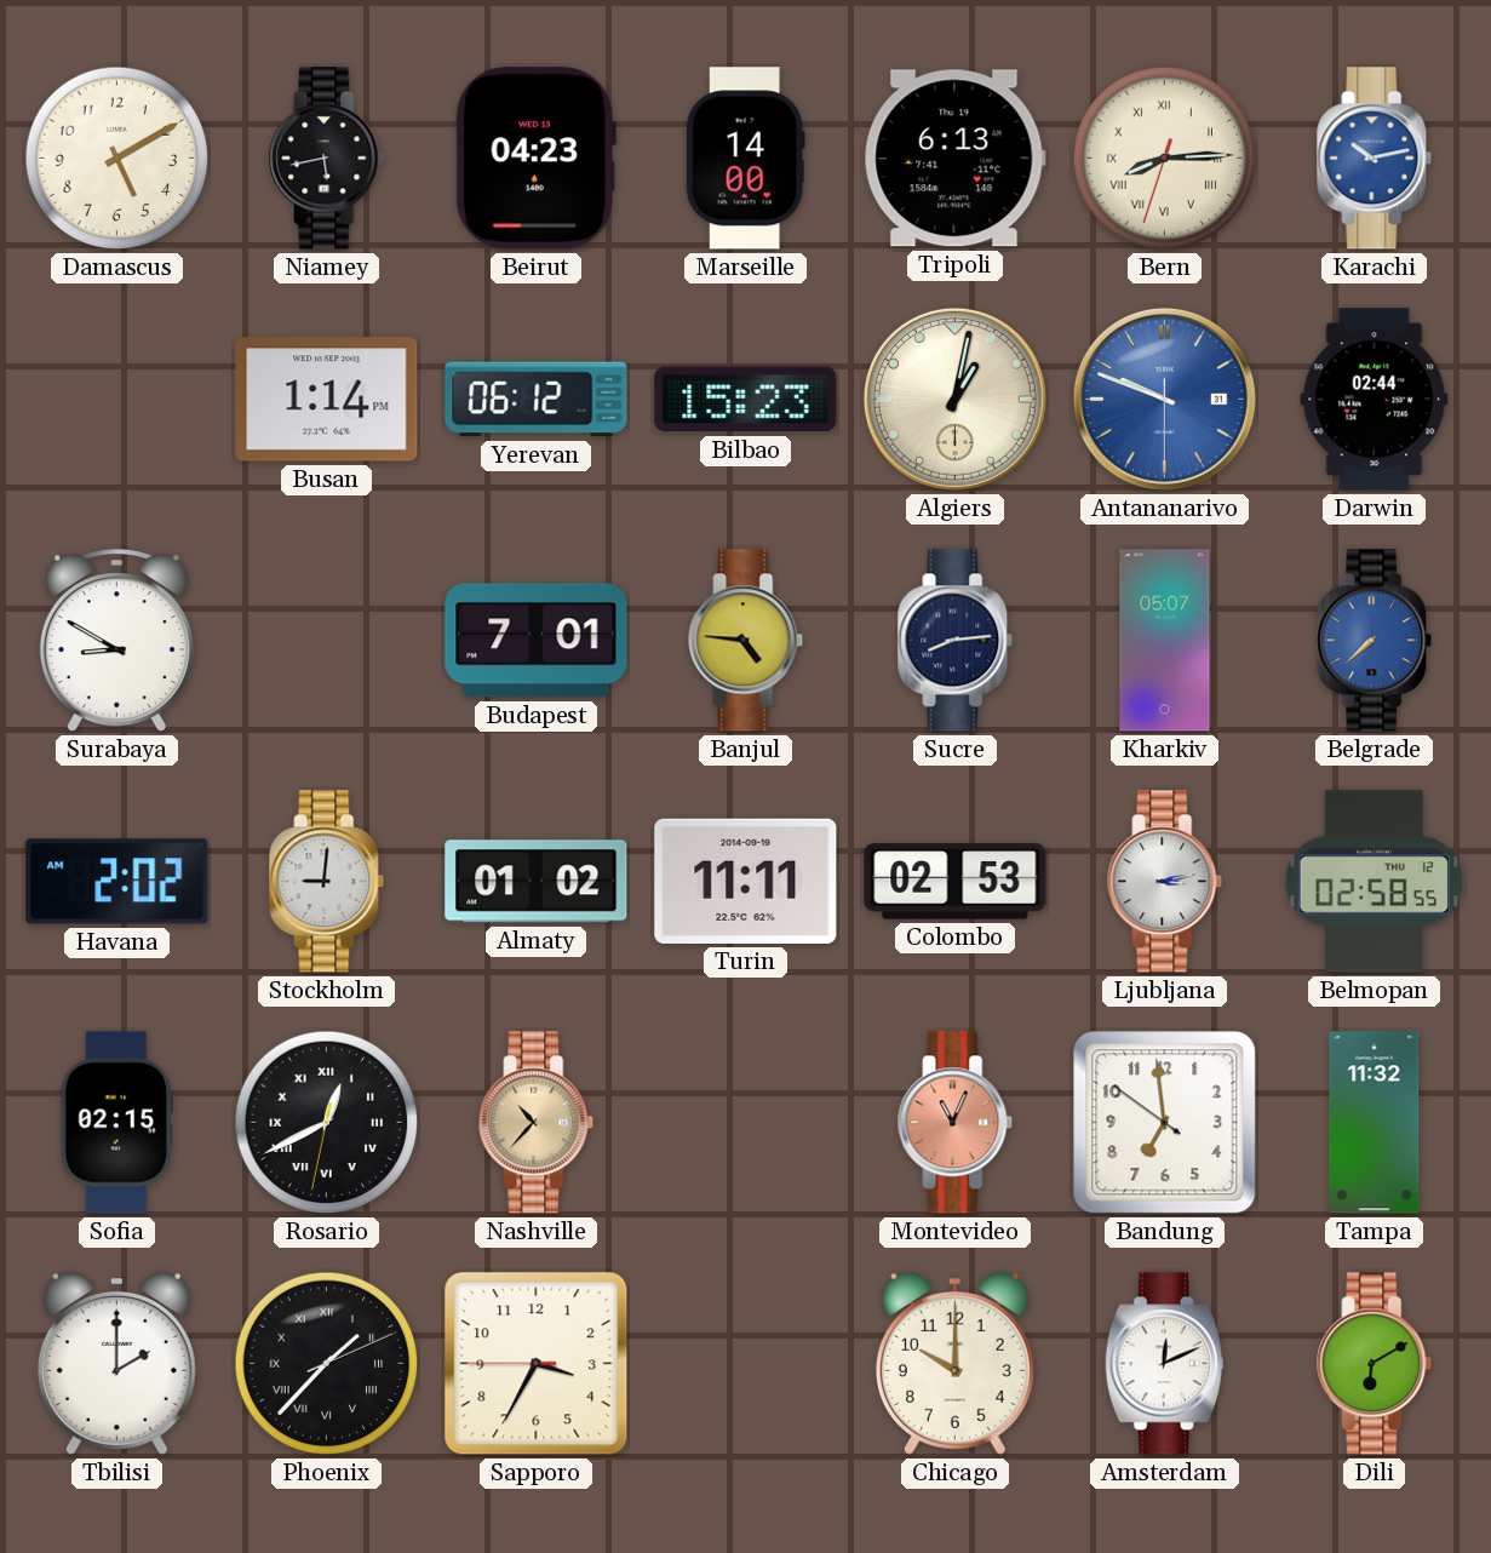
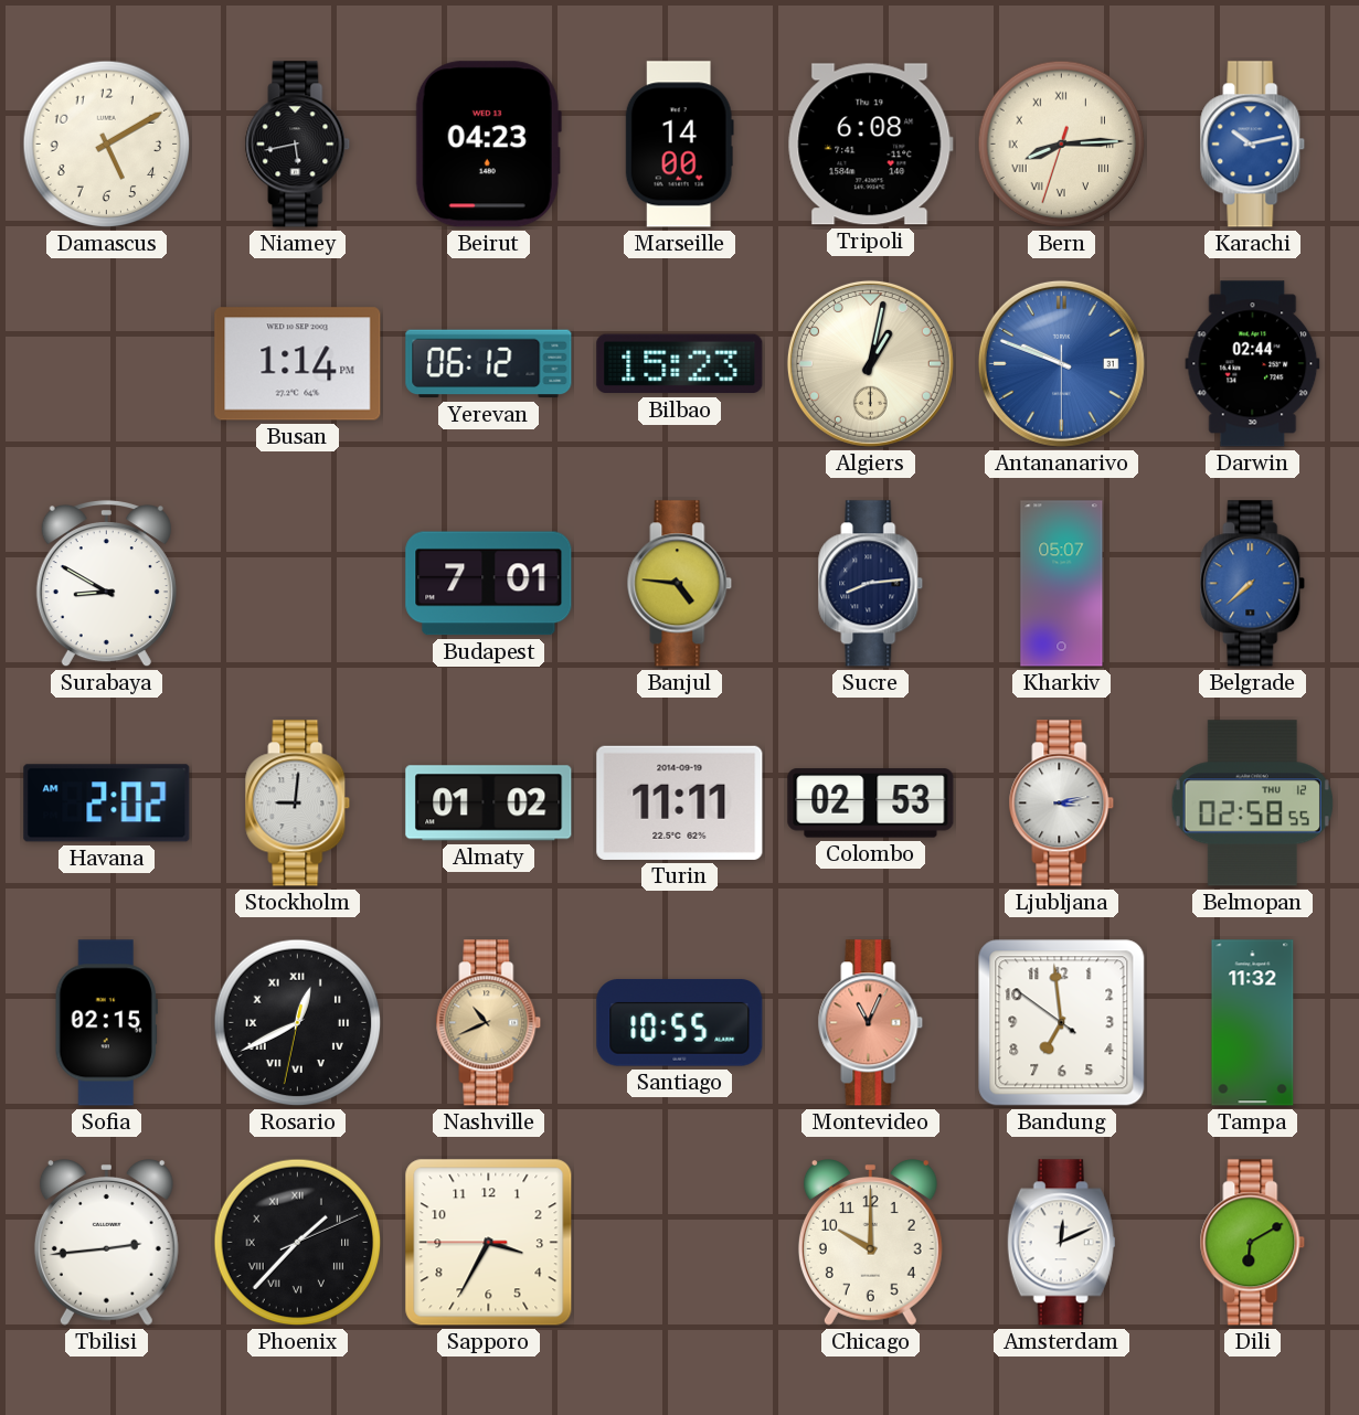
Tripoli: 6:13 -> 6:08 (870, 145)
Nashville: 10:37 -> 10:41 (489, 1023)
Santiago: none -> 10:55 (680, 1023)
Tbilisi: 2:00 -> 2:44 (106, 1243)
